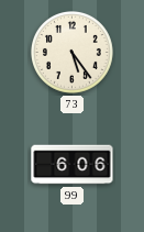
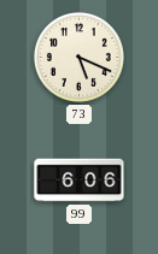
73: 5:24 -> 5:19 (78, 57)
